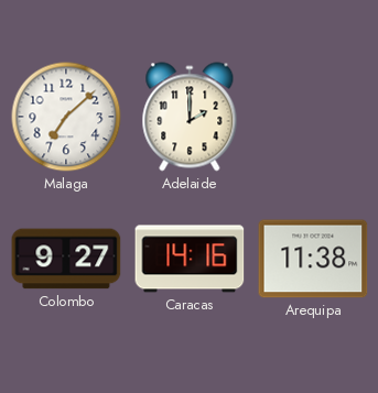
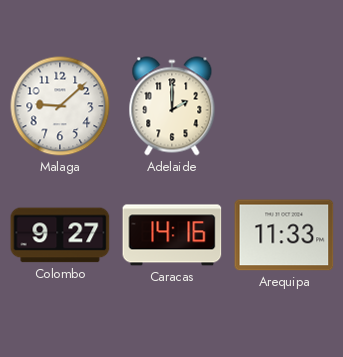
Malaga: 7:08 -> 9:08 (60, 106)
Arequipa: 11:38 -> 11:33 (284, 235)
